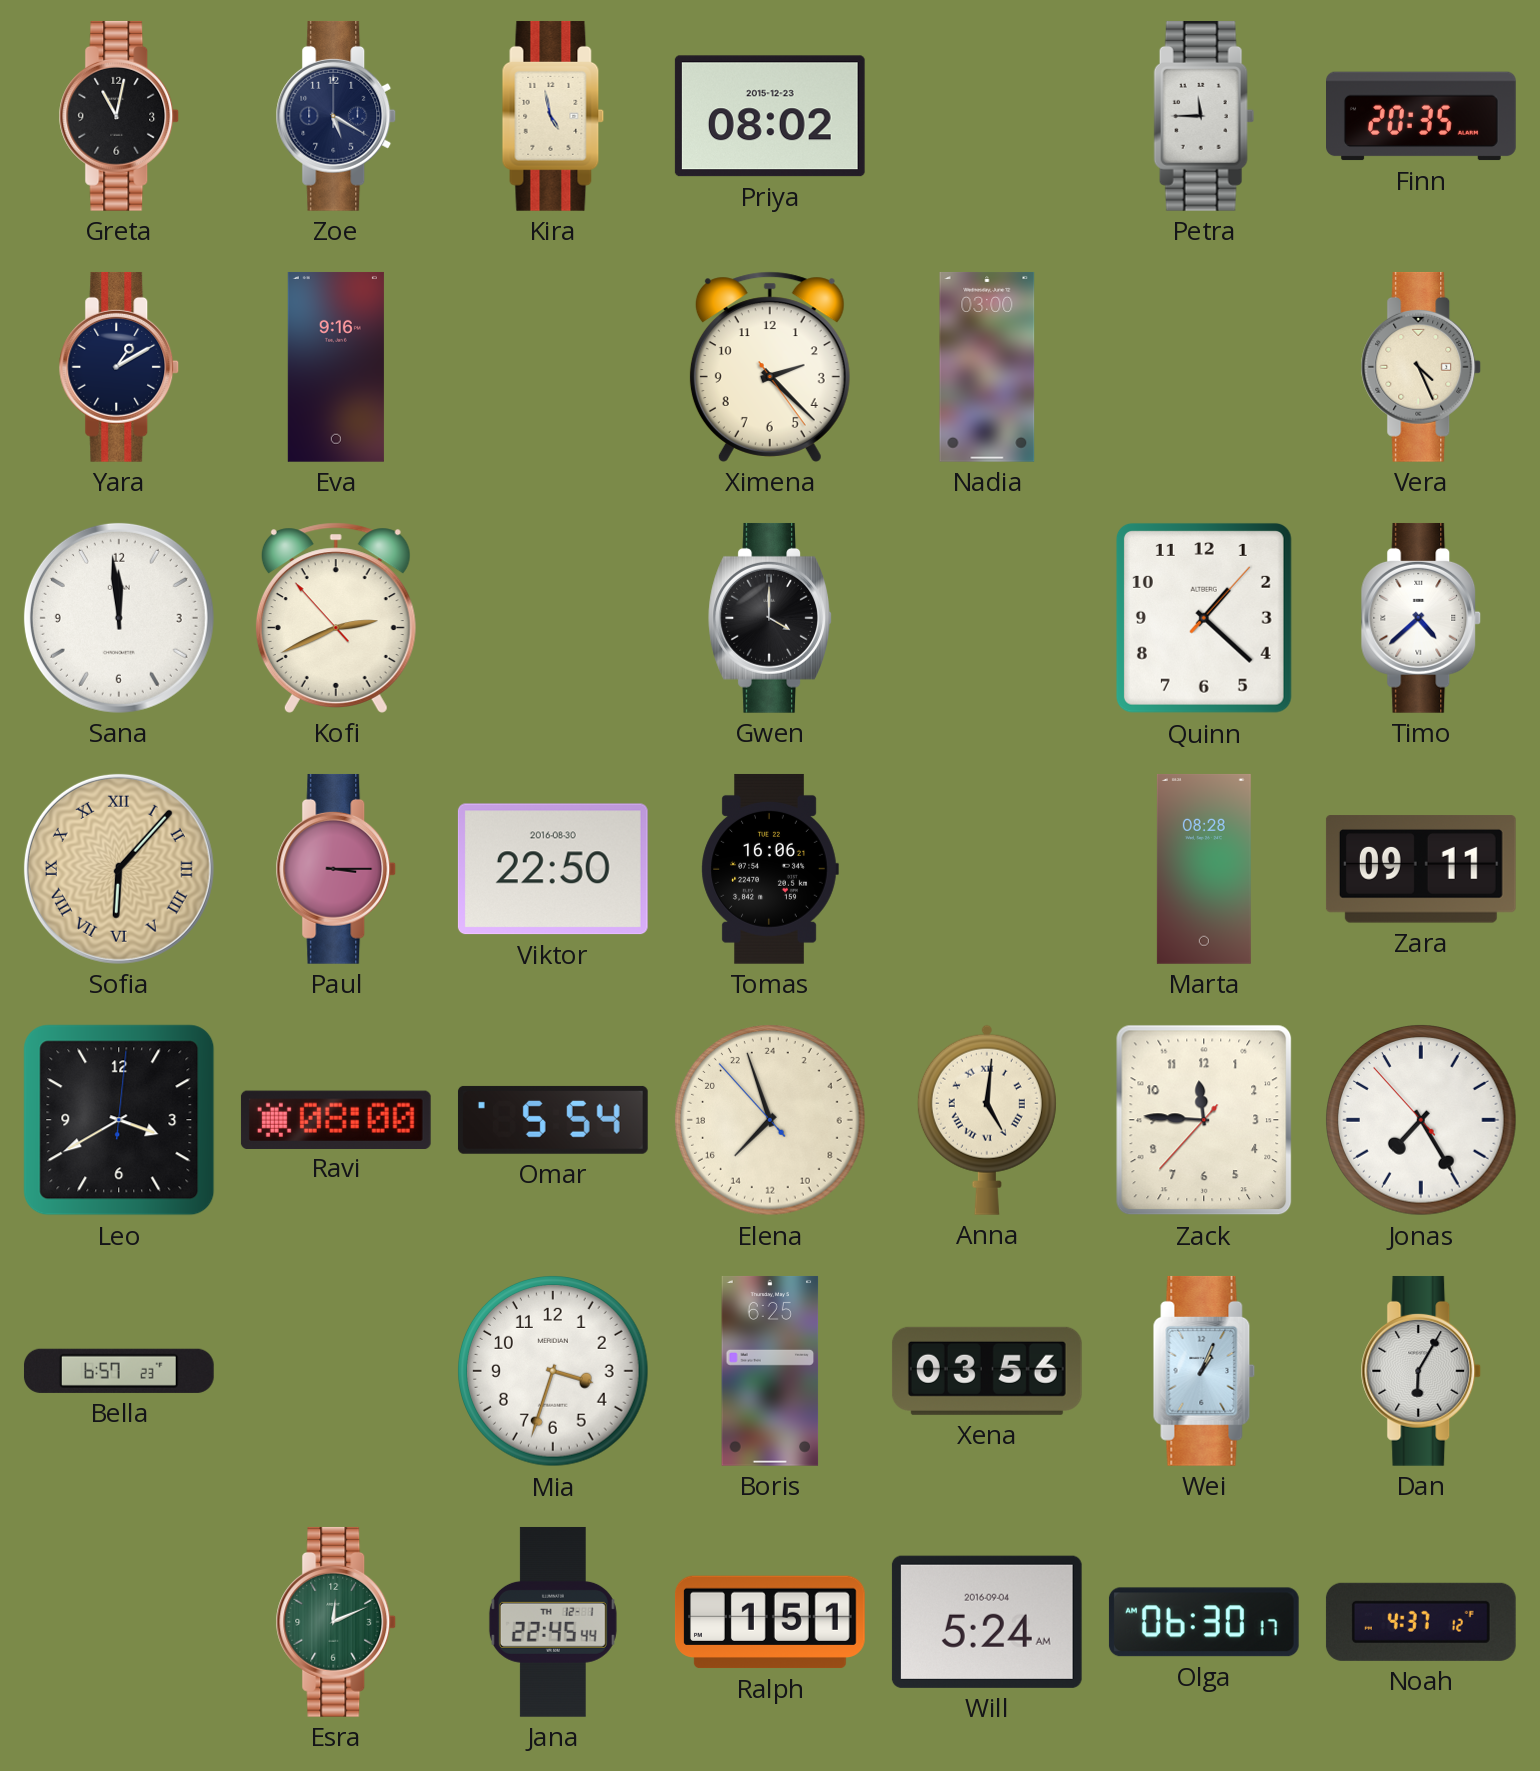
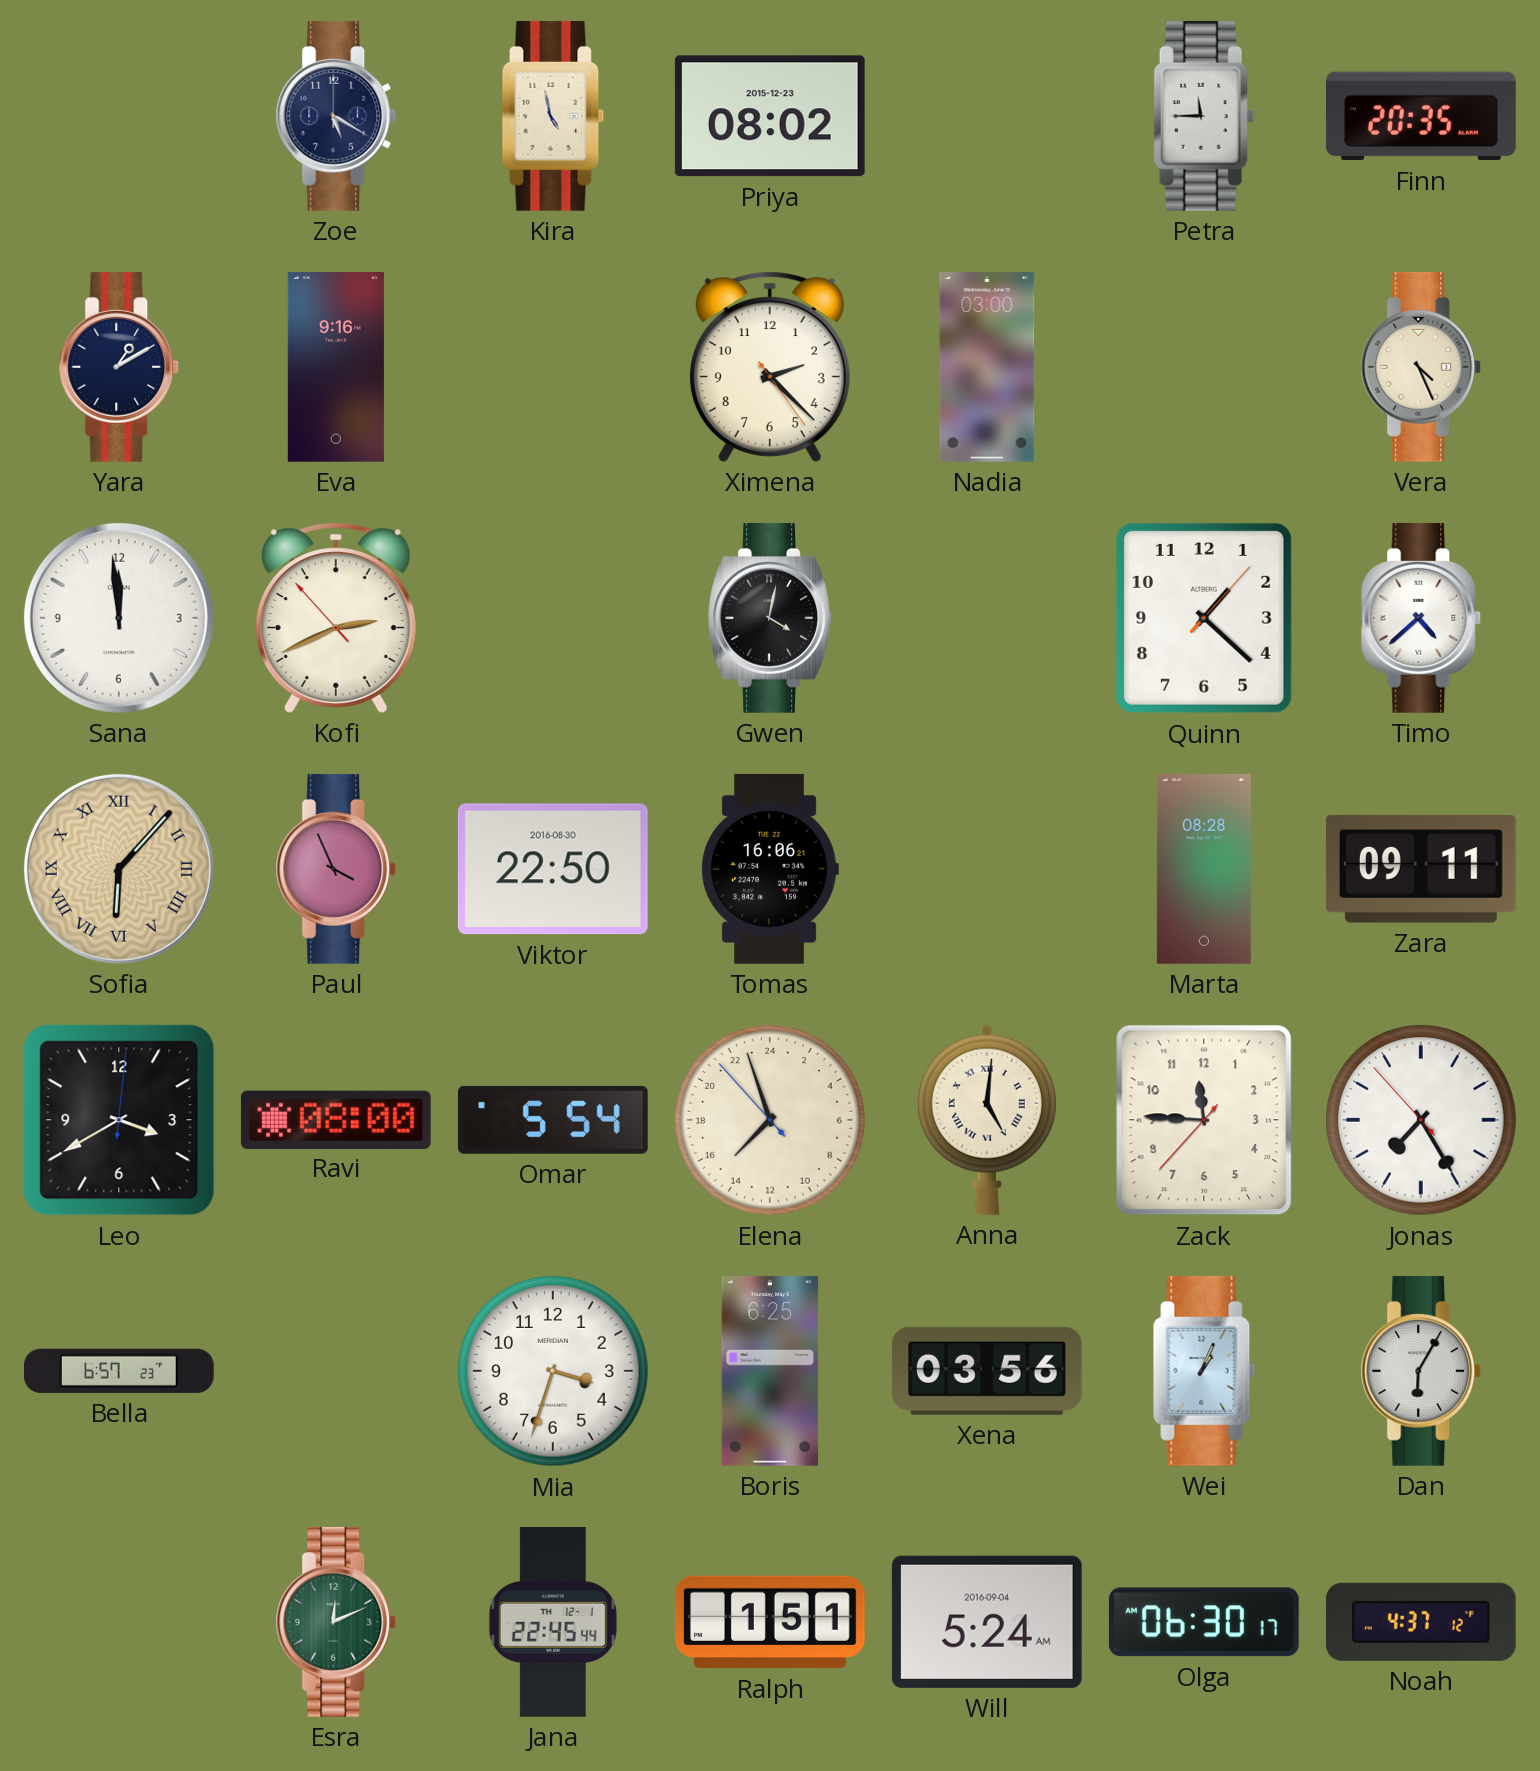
Greta: 11:02 -> none (119, 116)
Gwen: 4:00 -> 4:02 (770, 618)
Paul: 3:15 -> 3:56 (336, 869)
